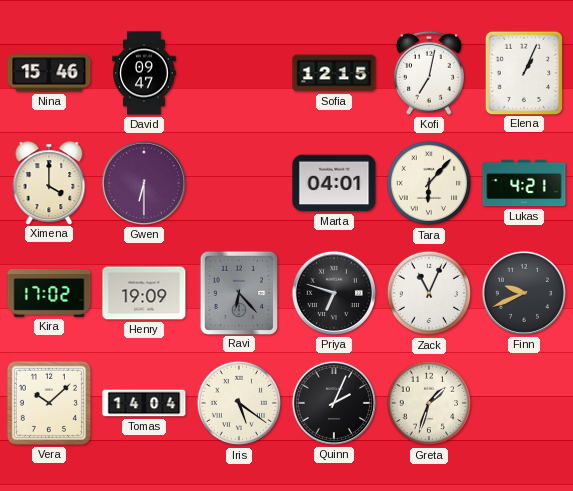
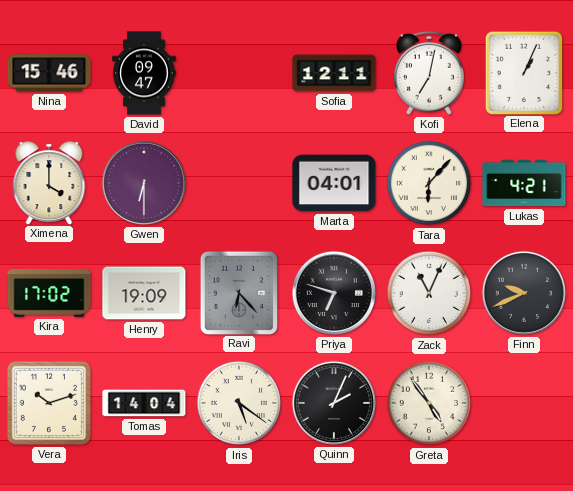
Sofia: 12:15 -> 12:11 (334, 73)
Vera: 10:08 -> 10:12 (49, 403)
Greta: 1:33 -> 4:54 (429, 403)
